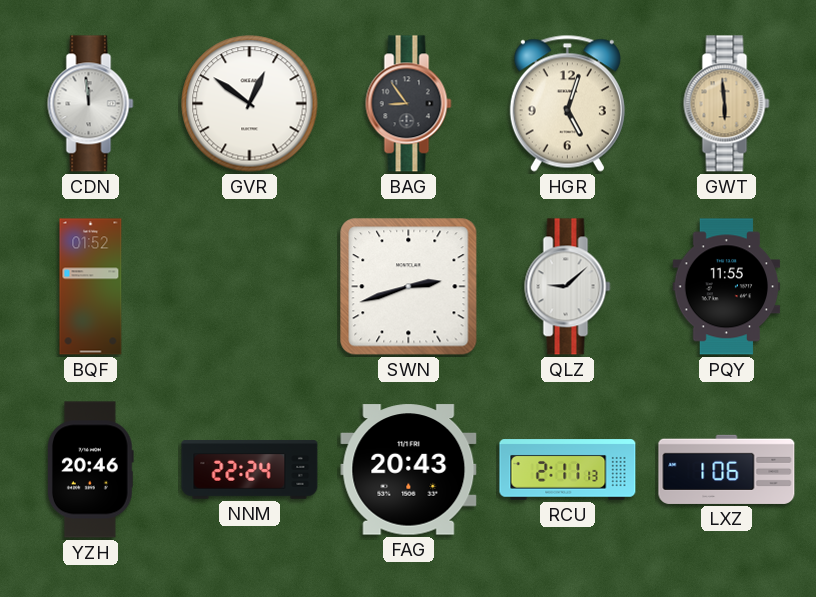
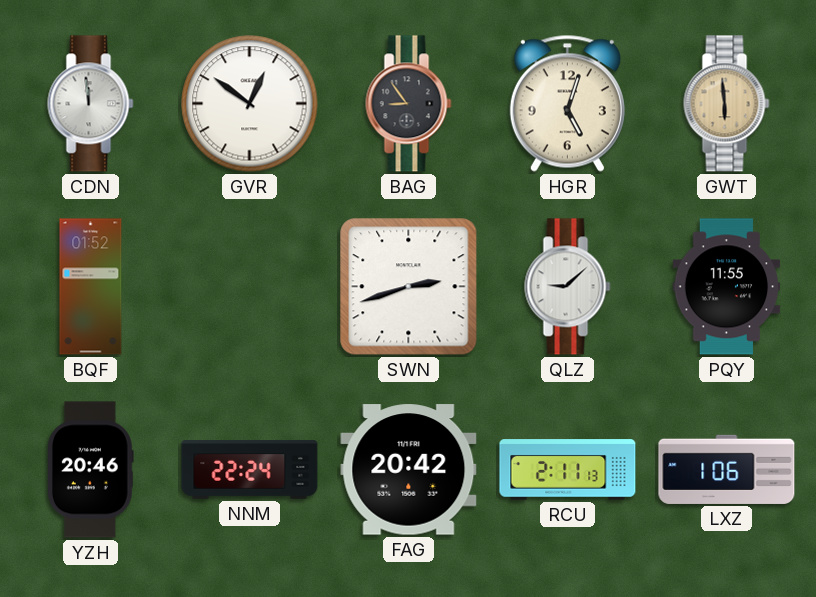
FAG: 20:43 -> 20:42 (409, 470)
